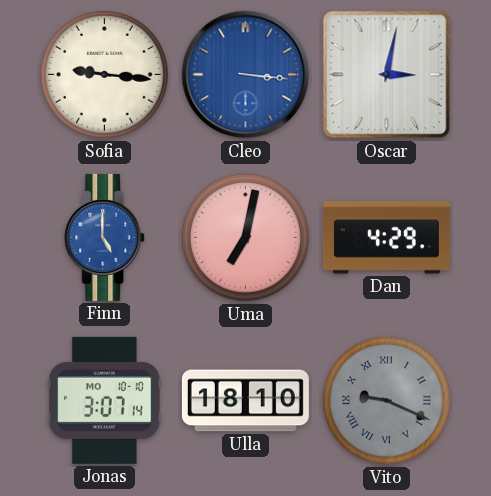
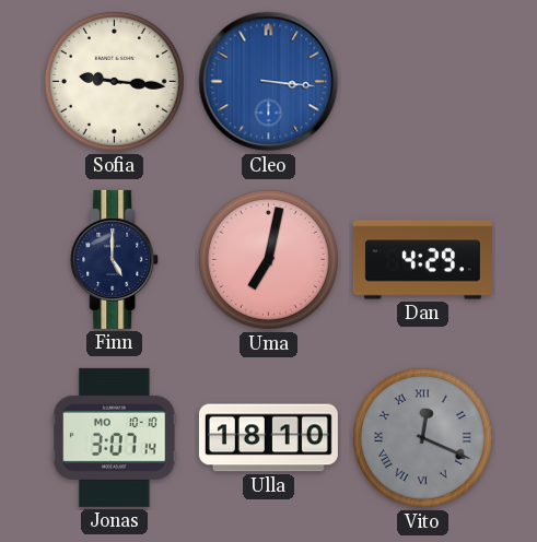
Oscar: 3:02 -> none (387, 75)
Finn dial: blue -> navy (115, 259)
Vito: 9:19 -> 12:19 (422, 437)
